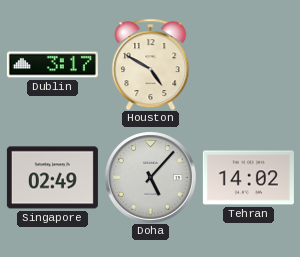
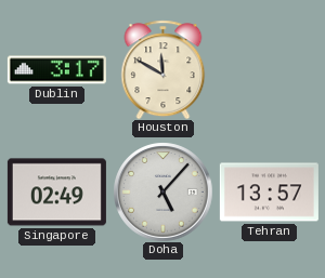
Houston: 4:50 -> 11:50 (164, 69)
Tehran: 14:02 -> 13:57 (269, 193)
